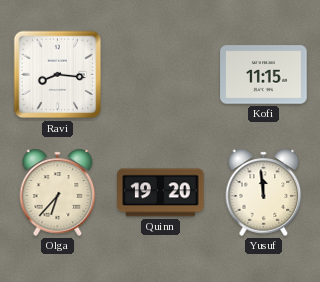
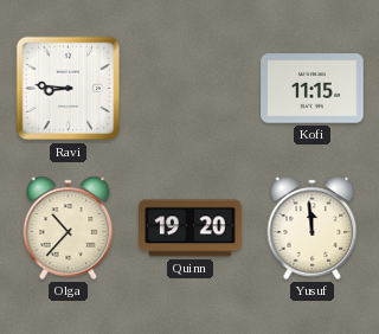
Ravi: 8:16 -> 8:46 (69, 89)
Olga: 6:37 -> 10:37 (69, 227)
